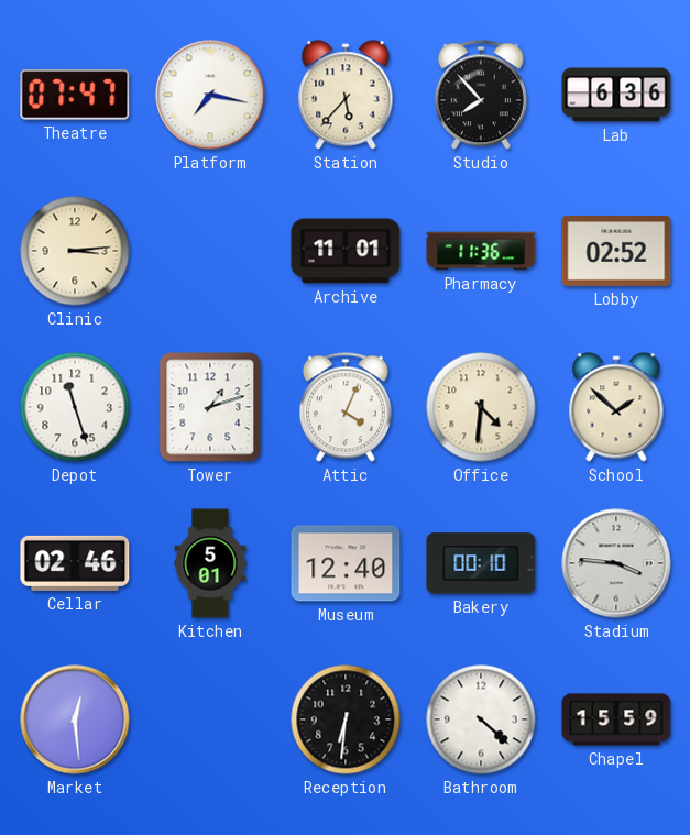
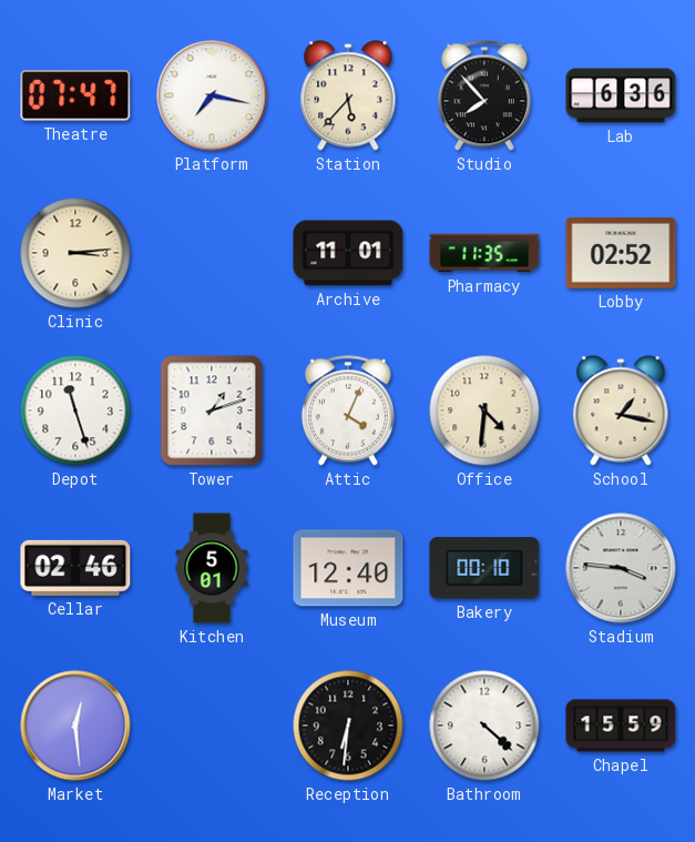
Pharmacy: 11:36 -> 11:35 (484, 253)
School: 1:52 -> 1:17 (621, 410)
